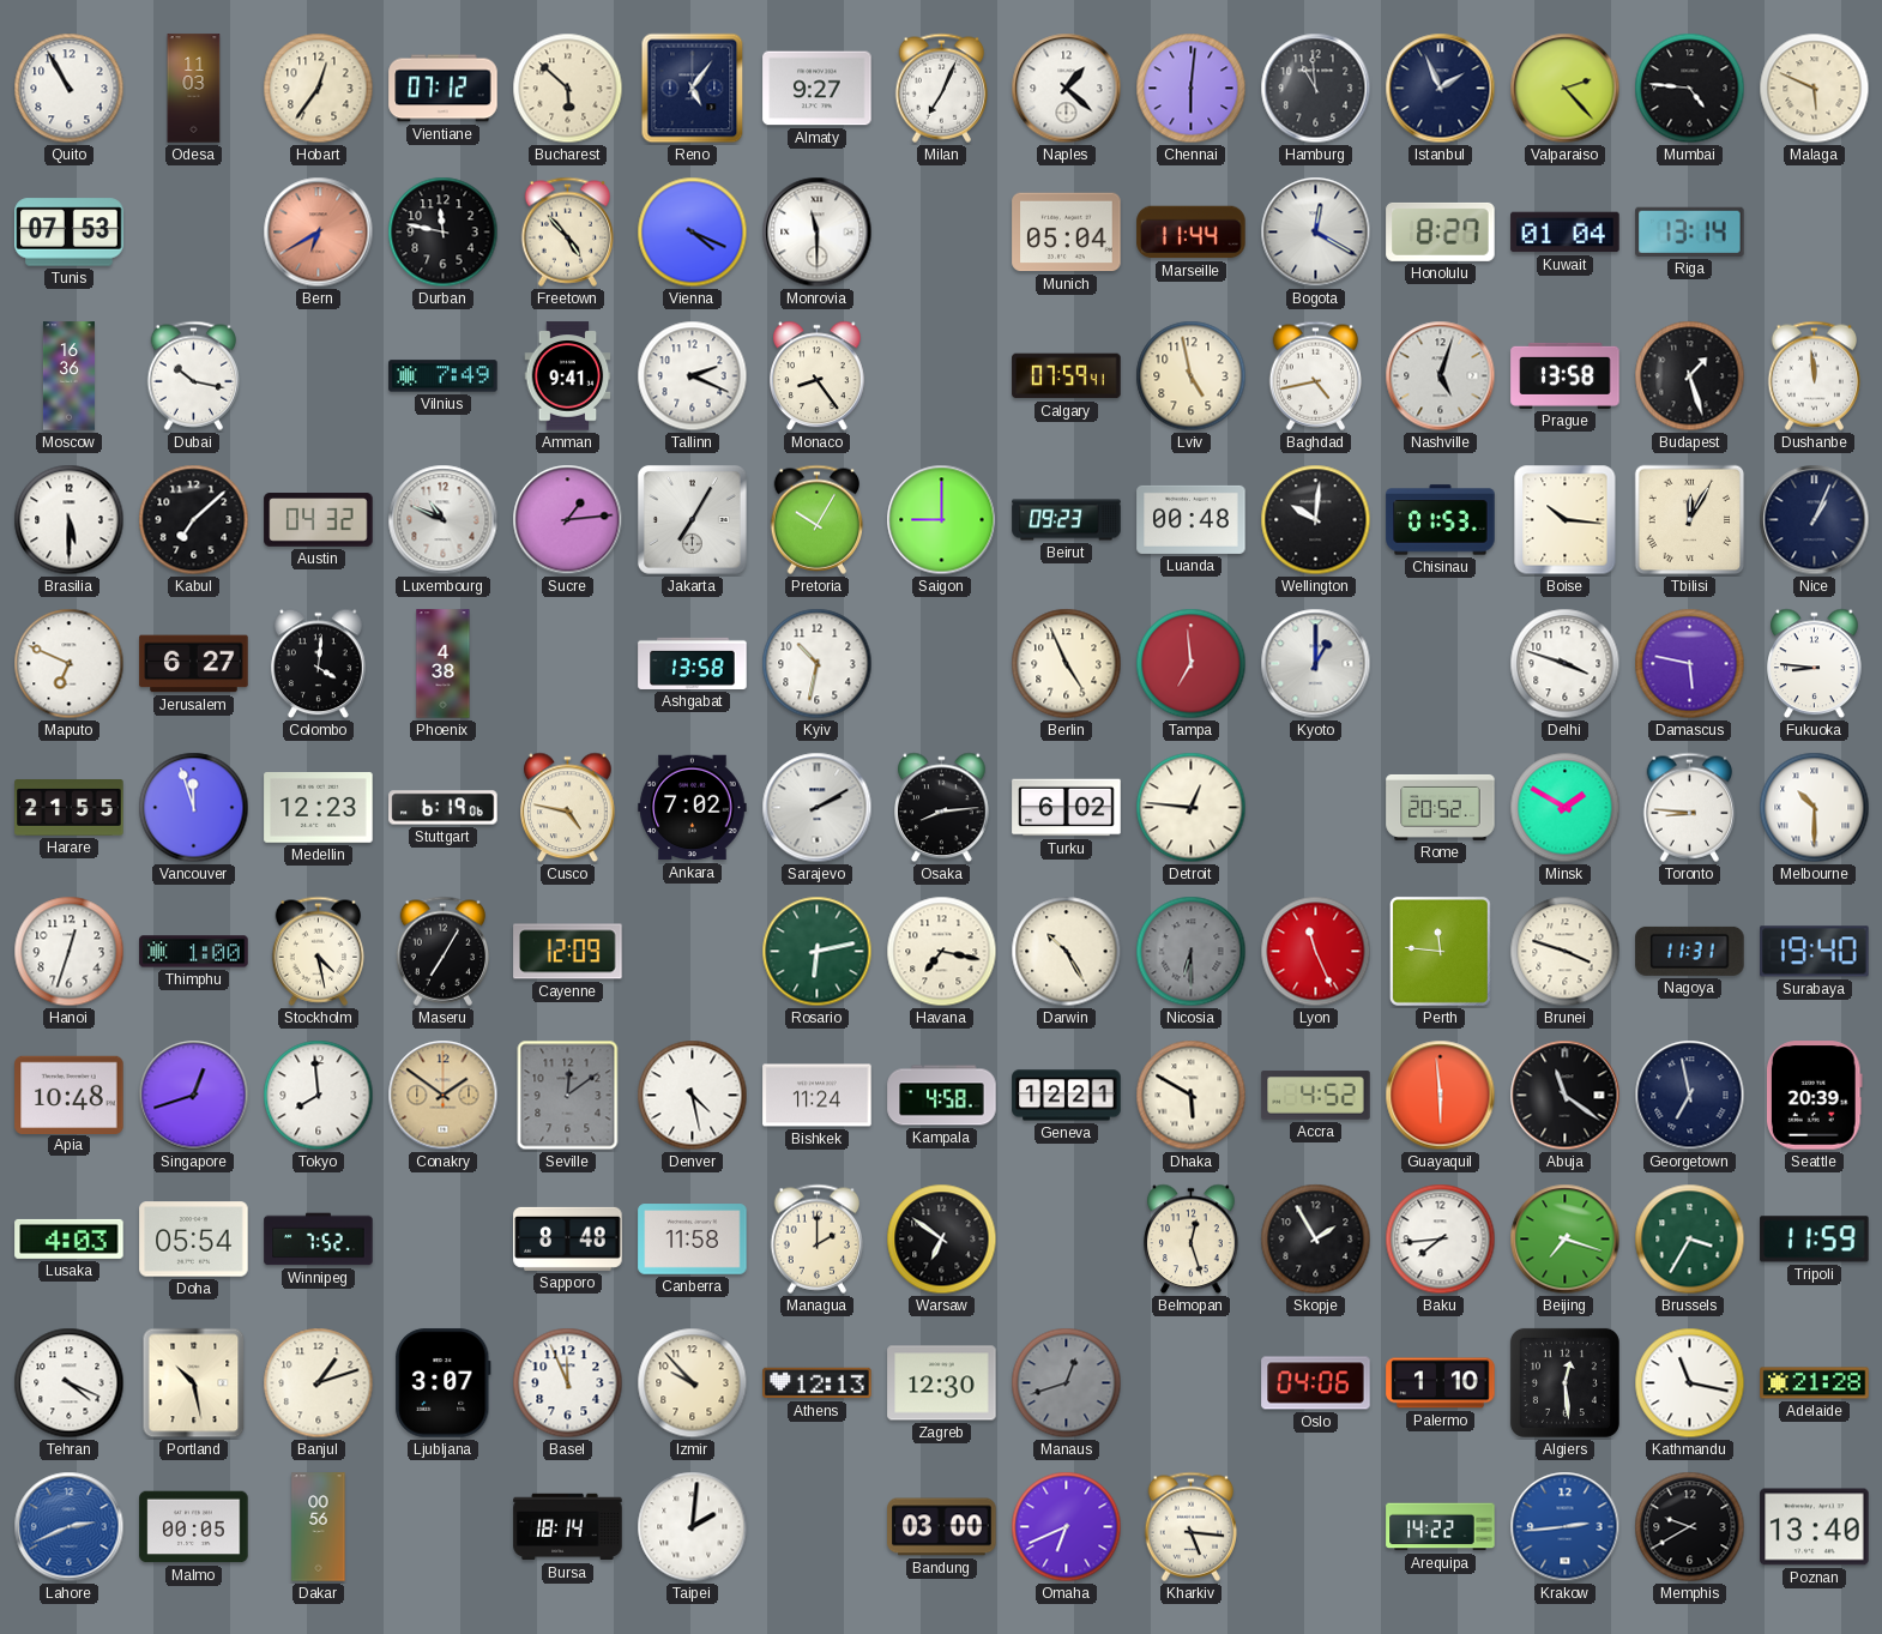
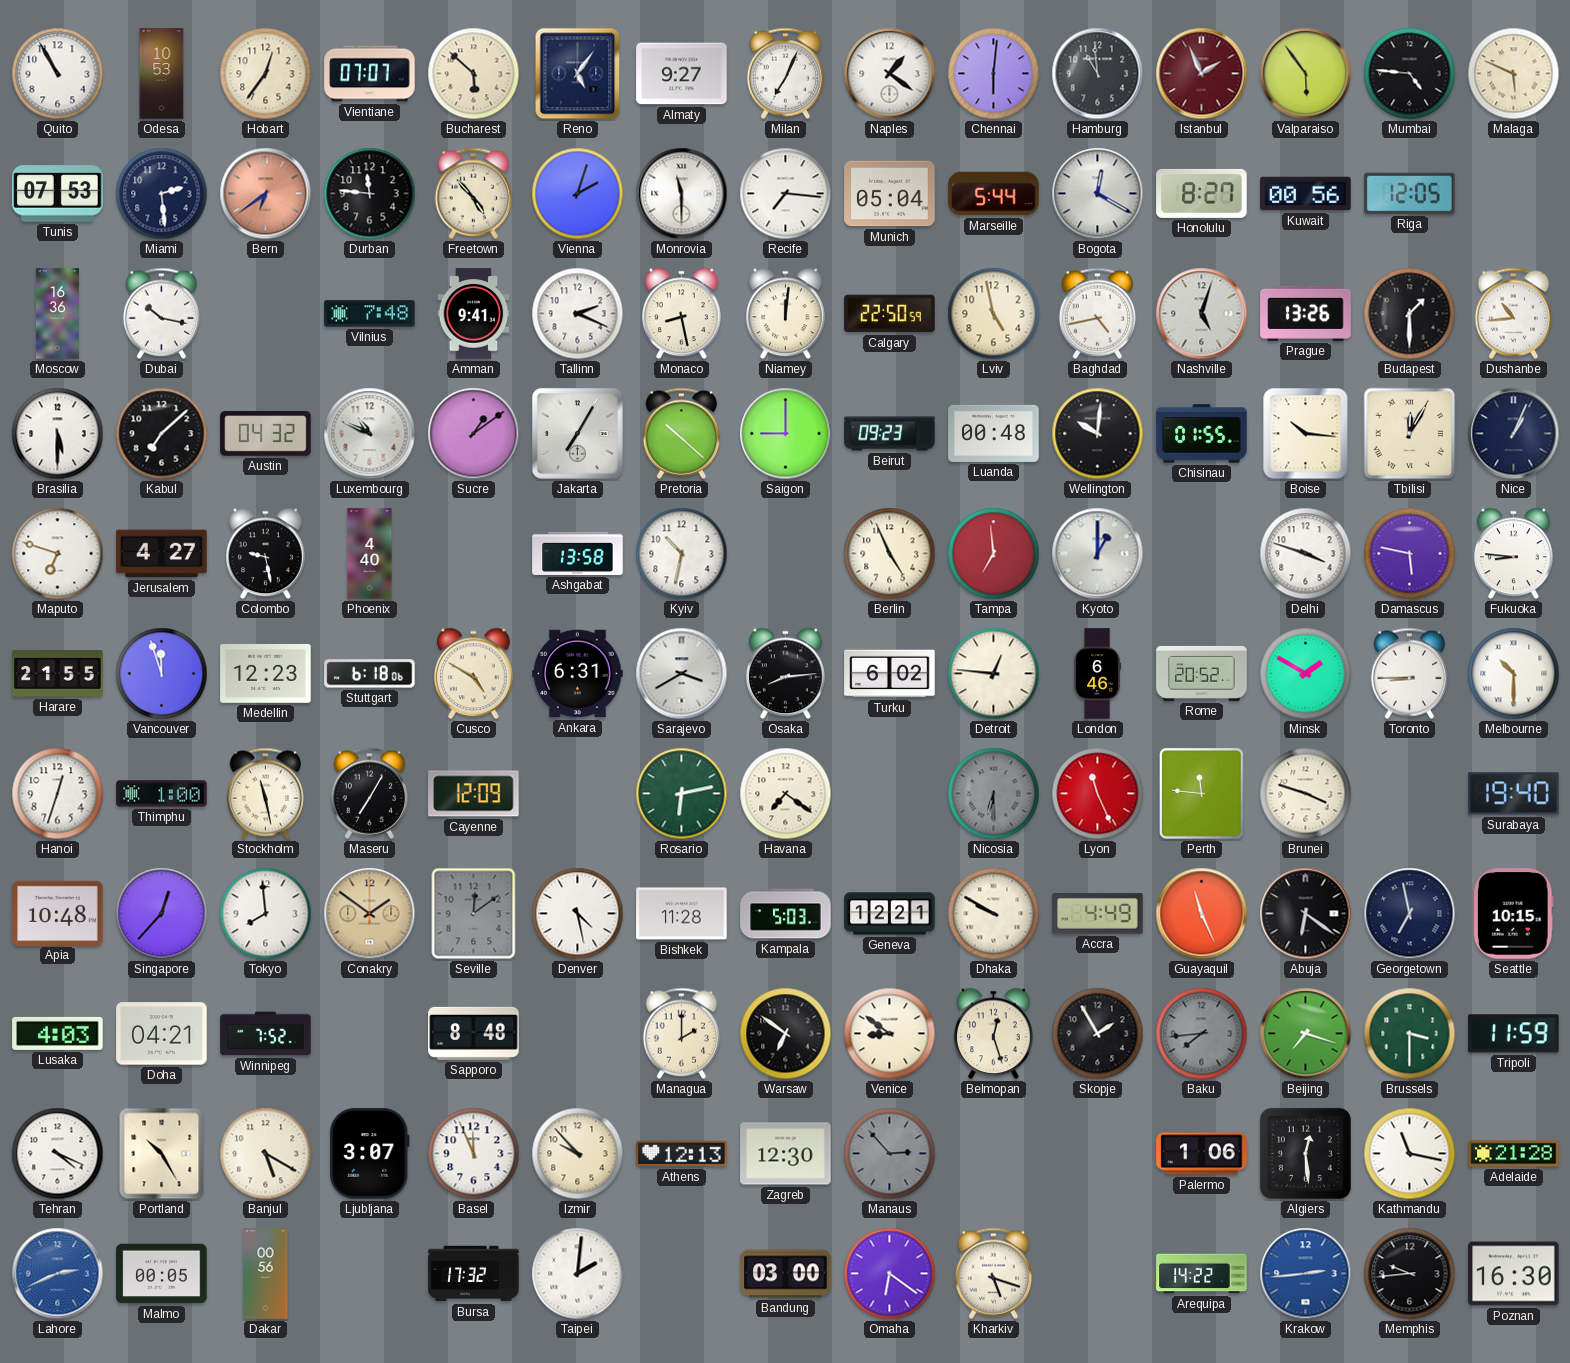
Odesa: 11:03 -> 10:53 (162, 74)
Vientiane: 07:12 -> 07:07 (370, 74)
Naples: 1:22 -> 1:21 (890, 74)
Istanbul dial: navy -> burgundy (1202, 74)
Valparaiso: 2:23 -> 5:54 (1306, 74)
Miami: none -> 2:29 (162, 194)
Bern: 6:40 -> 6:39 (266, 194)
Durban: 11:47 -> 11:46 (370, 194)
Vienna: 4:19 -> 2:03 (578, 194)
Recife: none -> 7:16 (786, 194)
Marseille: 11:44 -> 5:44 (994, 194)
Kuwait: 01:04 -> 00:56 (1306, 194)
Riga: 13:14 -> 12:05 (1410, 193)
Vilnius: 7:49 -> 7:48 (370, 314)
Monaco: 8:24 -> 8:28 (682, 314)
Niamey: none -> 12:01 (786, 314)
Calgary: 07:59 -> 22:50 (890, 314)
Prague: 13:58 -> 13:26 (1306, 313)
Budapest: 1:27 -> 1:30 (1410, 314)
Dushanbe: 11:59 -> 10:44 (1514, 313)
Sucre: 1:14 -> 1:09 (474, 434)
Pretoria: 10:05 -> 10:22 (682, 433)
Chisinau: 01:53 -> 01:55 (1202, 434)
Maputo: 6:49 -> 6:48 (58, 554)
Jerusalem: 6:27 -> 4:27 (162, 554)
Colombo: 4:01 -> 9:28 (266, 554)
Phoenix: 4:38 -> 4:40 (370, 554)
Stuttgart: 6:19 -> 6:18 (370, 674)
Cusco: 4:47 -> 4:50 (474, 674)
Ankara: 7:02 -> 6:31 (578, 674)
Sarajevo: 2:10 -> 3:40 (682, 674)
London: none -> 6:46 (1098, 674)
Toronto: 8:46 -> 8:45 (1410, 673)
Stockholm: 4:28 -> 11:28 (266, 793)
Havana: 7:17 -> 7:21 (786, 794)
Darwin: 10:25 -> none (1067, 952)
Nagoya: 11:31 -> none (1690, 951)
Singapore: 12:42 -> 12:37 (162, 914)
Bishkek: 11:24 -> 11:28 (682, 914)
Kampala: 4:58 -> 5:03 (786, 914)
Dhaka: 5:50 -> 9:50 (994, 914)
Accra: 4:52 -> 4:49 (1098, 914)
Guayaquil: 5:59 -> 11:26 (1202, 914)
Abuja: 11:21 -> 6:21 (1306, 914)
Seattle: 20:39 -> 10:15 (1513, 914)
Doha: 05:54 -> 04:21 (162, 1034)
Canberra: 11:58 -> none (693, 1240)
Venice: none -> 8:51 (890, 1034)
Baku dial: white -> grey (1202, 1034)
Brussels: 3:35 -> 3:30 (1410, 1034)
Portland: 10:28 -> 10:25 (162, 1154)
Banjul: 1:12 -> 5:20 (266, 1154)
Manaus: 12:42 -> 2:53 (890, 1154)
Oslo: 04:06 -> none (1316, 1383)
Palermo: 1:10 -> 1:06 (1202, 1154)
Bursa: 18:14 -> 17:32 (474, 1274)
Omaha: 6:41 -> 6:21 (890, 1274)
Kharkiv: 5:16 -> 5:18 (994, 1273)
Memphis: 9:40 -> 9:44 (1410, 1274)
Poznan: 13:40 -> 16:30 (1514, 1274)
